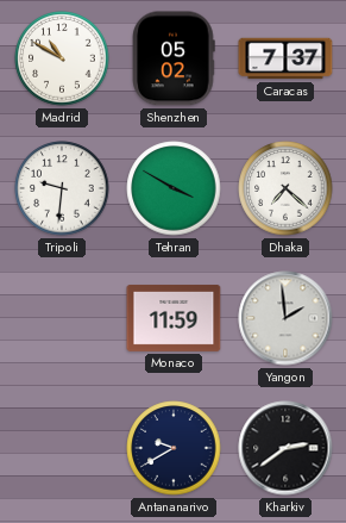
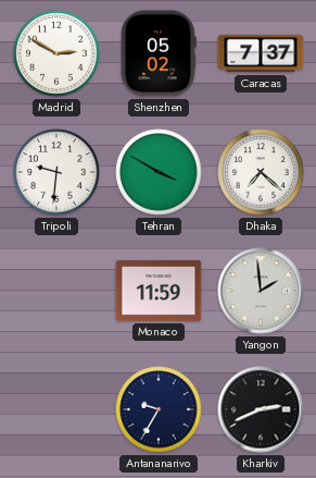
Madrid: 10:50 -> 2:50 (56, 53)
Antananarivo: 9:40 -> 9:35 (159, 409)
Kharkiv: 2:39 -> 2:41 (261, 409)
